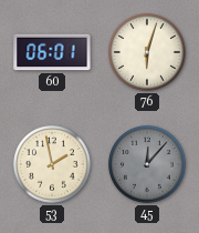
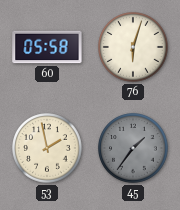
60: 06:01 -> 05:58 (47, 47)
45: 12:07 -> 1:36 (133, 148)
